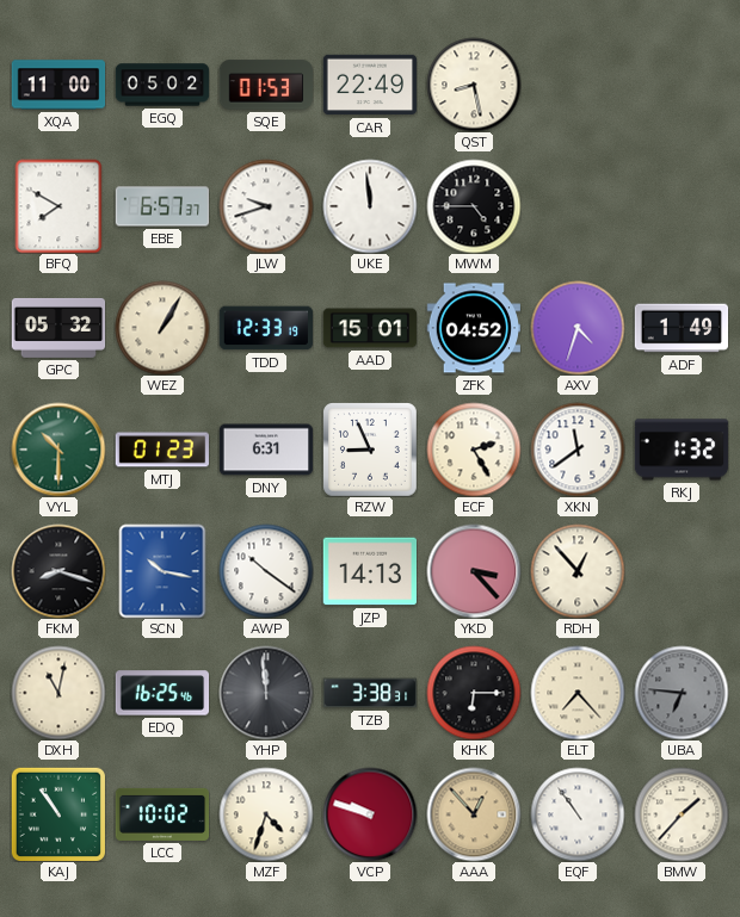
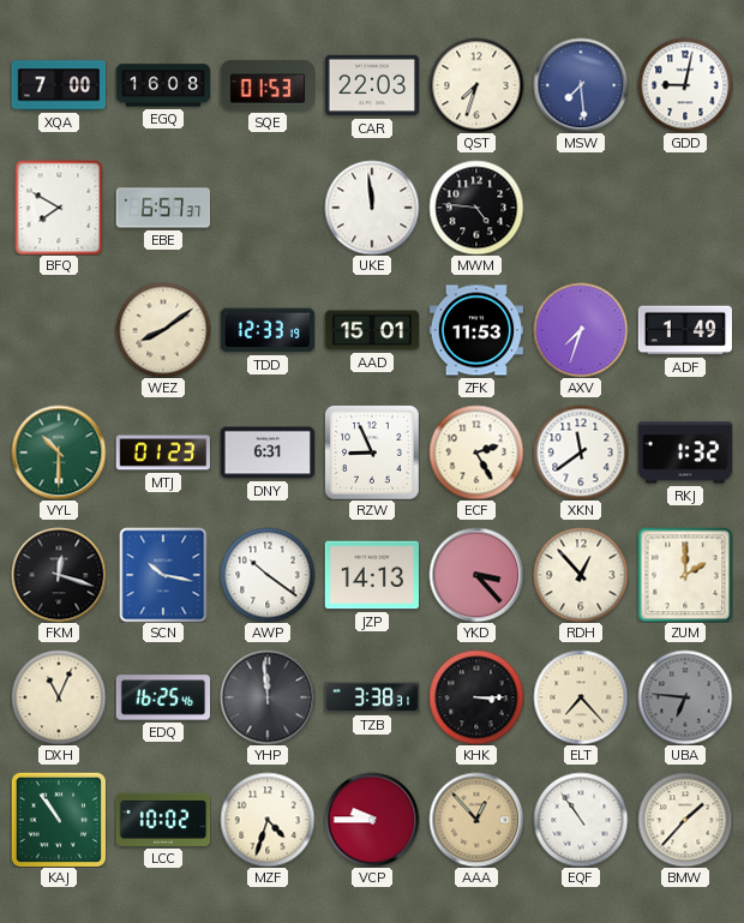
XQA: 11:00 -> 7:00 (59, 85)
EGQ: 05:02 -> 16:08 (163, 85)
CAR: 22:49 -> 22:03 (372, 85)
QST: 8:28 -> 7:33 (476, 85)
MSW: none -> 7:29 (581, 85)
GDD: none -> 9:02 (685, 85)
JLW: 9:42 -> none (266, 206)
MWM: 4:45 -> 4:46 (476, 208)
GPC: 05:32 -> none (58, 328)
WEZ: 1:05 -> 8:09 (163, 330)
ZFK: 04:52 -> 11:53 (475, 330)
AXV: 4:33 -> 7:33 (581, 330)
FKM: 8:18 -> 12:18 (59, 575)
ZUM: none -> 2:00 (685, 575)
DXH: 11:02 -> 11:04 (59, 697)
KHK: 6:15 -> 3:15 (476, 697)
VCP: 9:48 -> 9:45 (372, 820)
